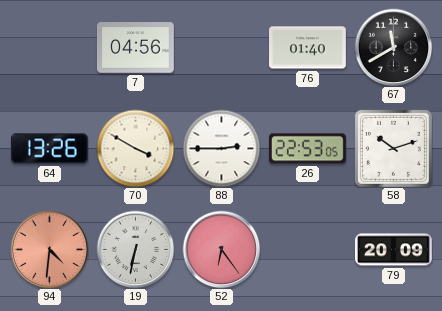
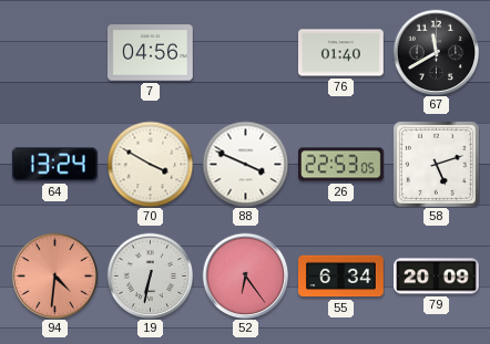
64: 13:26 -> 13:24 (54, 165)
88: 2:45 -> 3:49 (245, 164)
58: 10:12 -> 5:12 (436, 164)
55: none -> 6:34 (341, 277)
